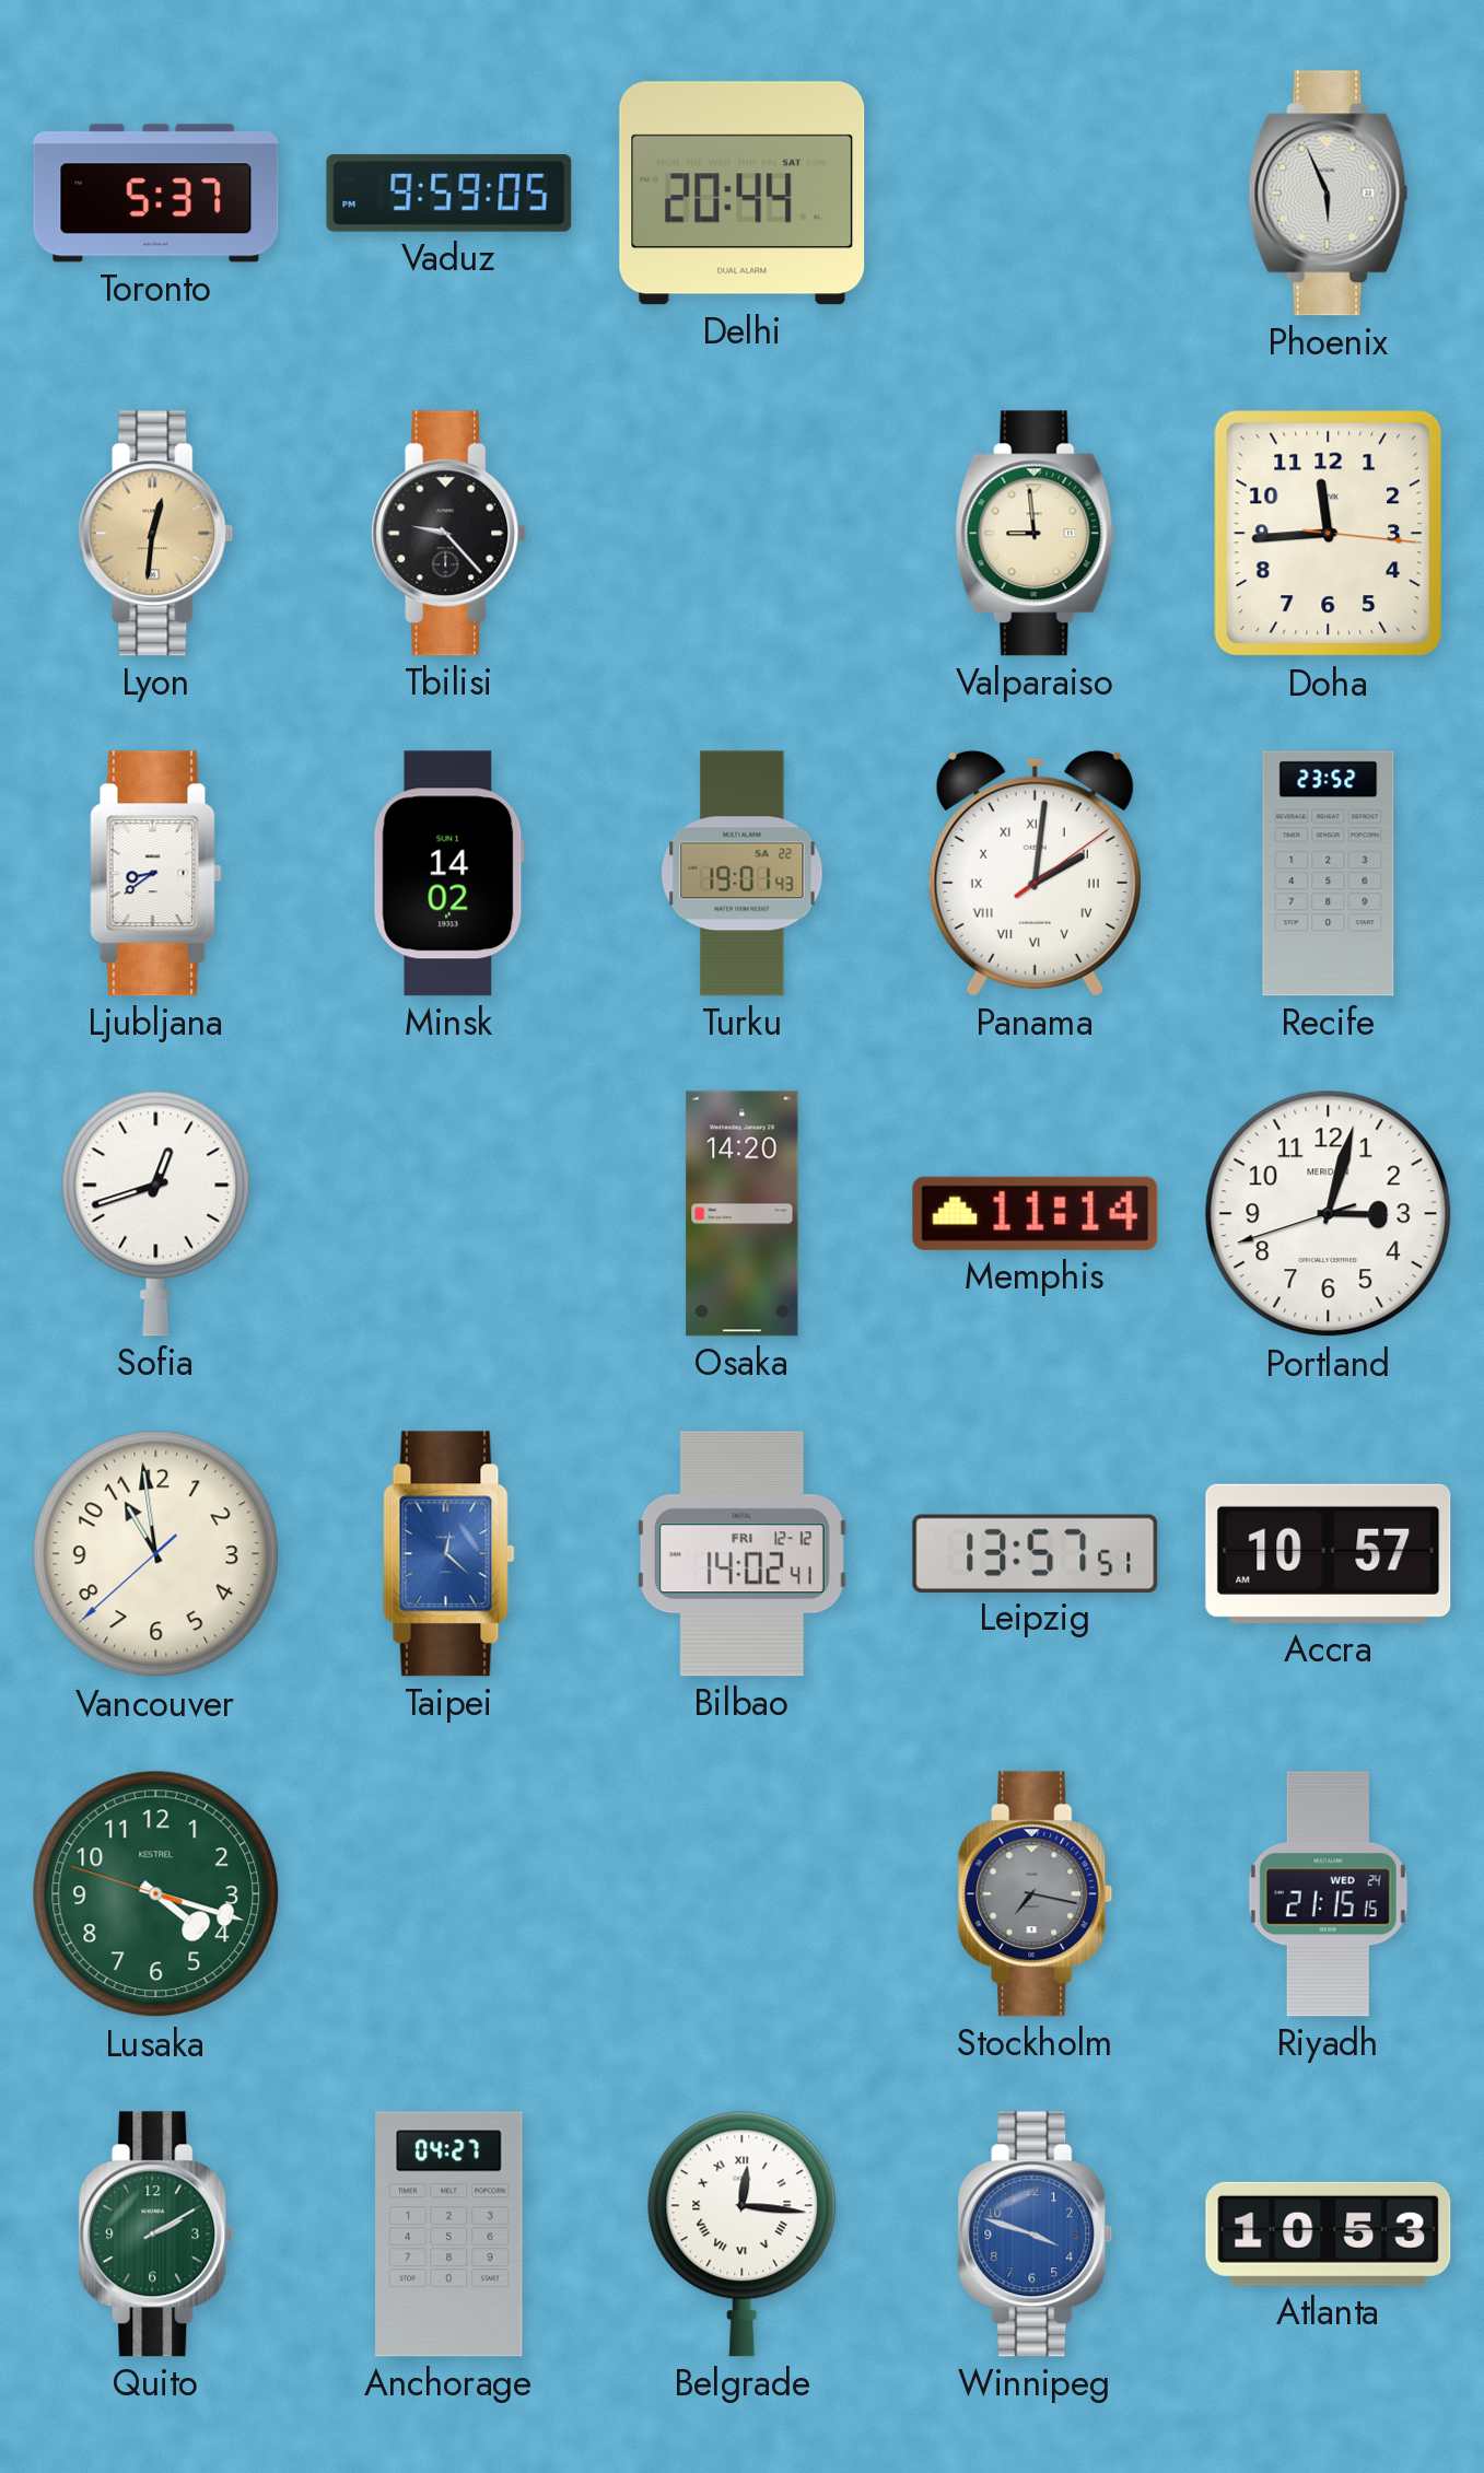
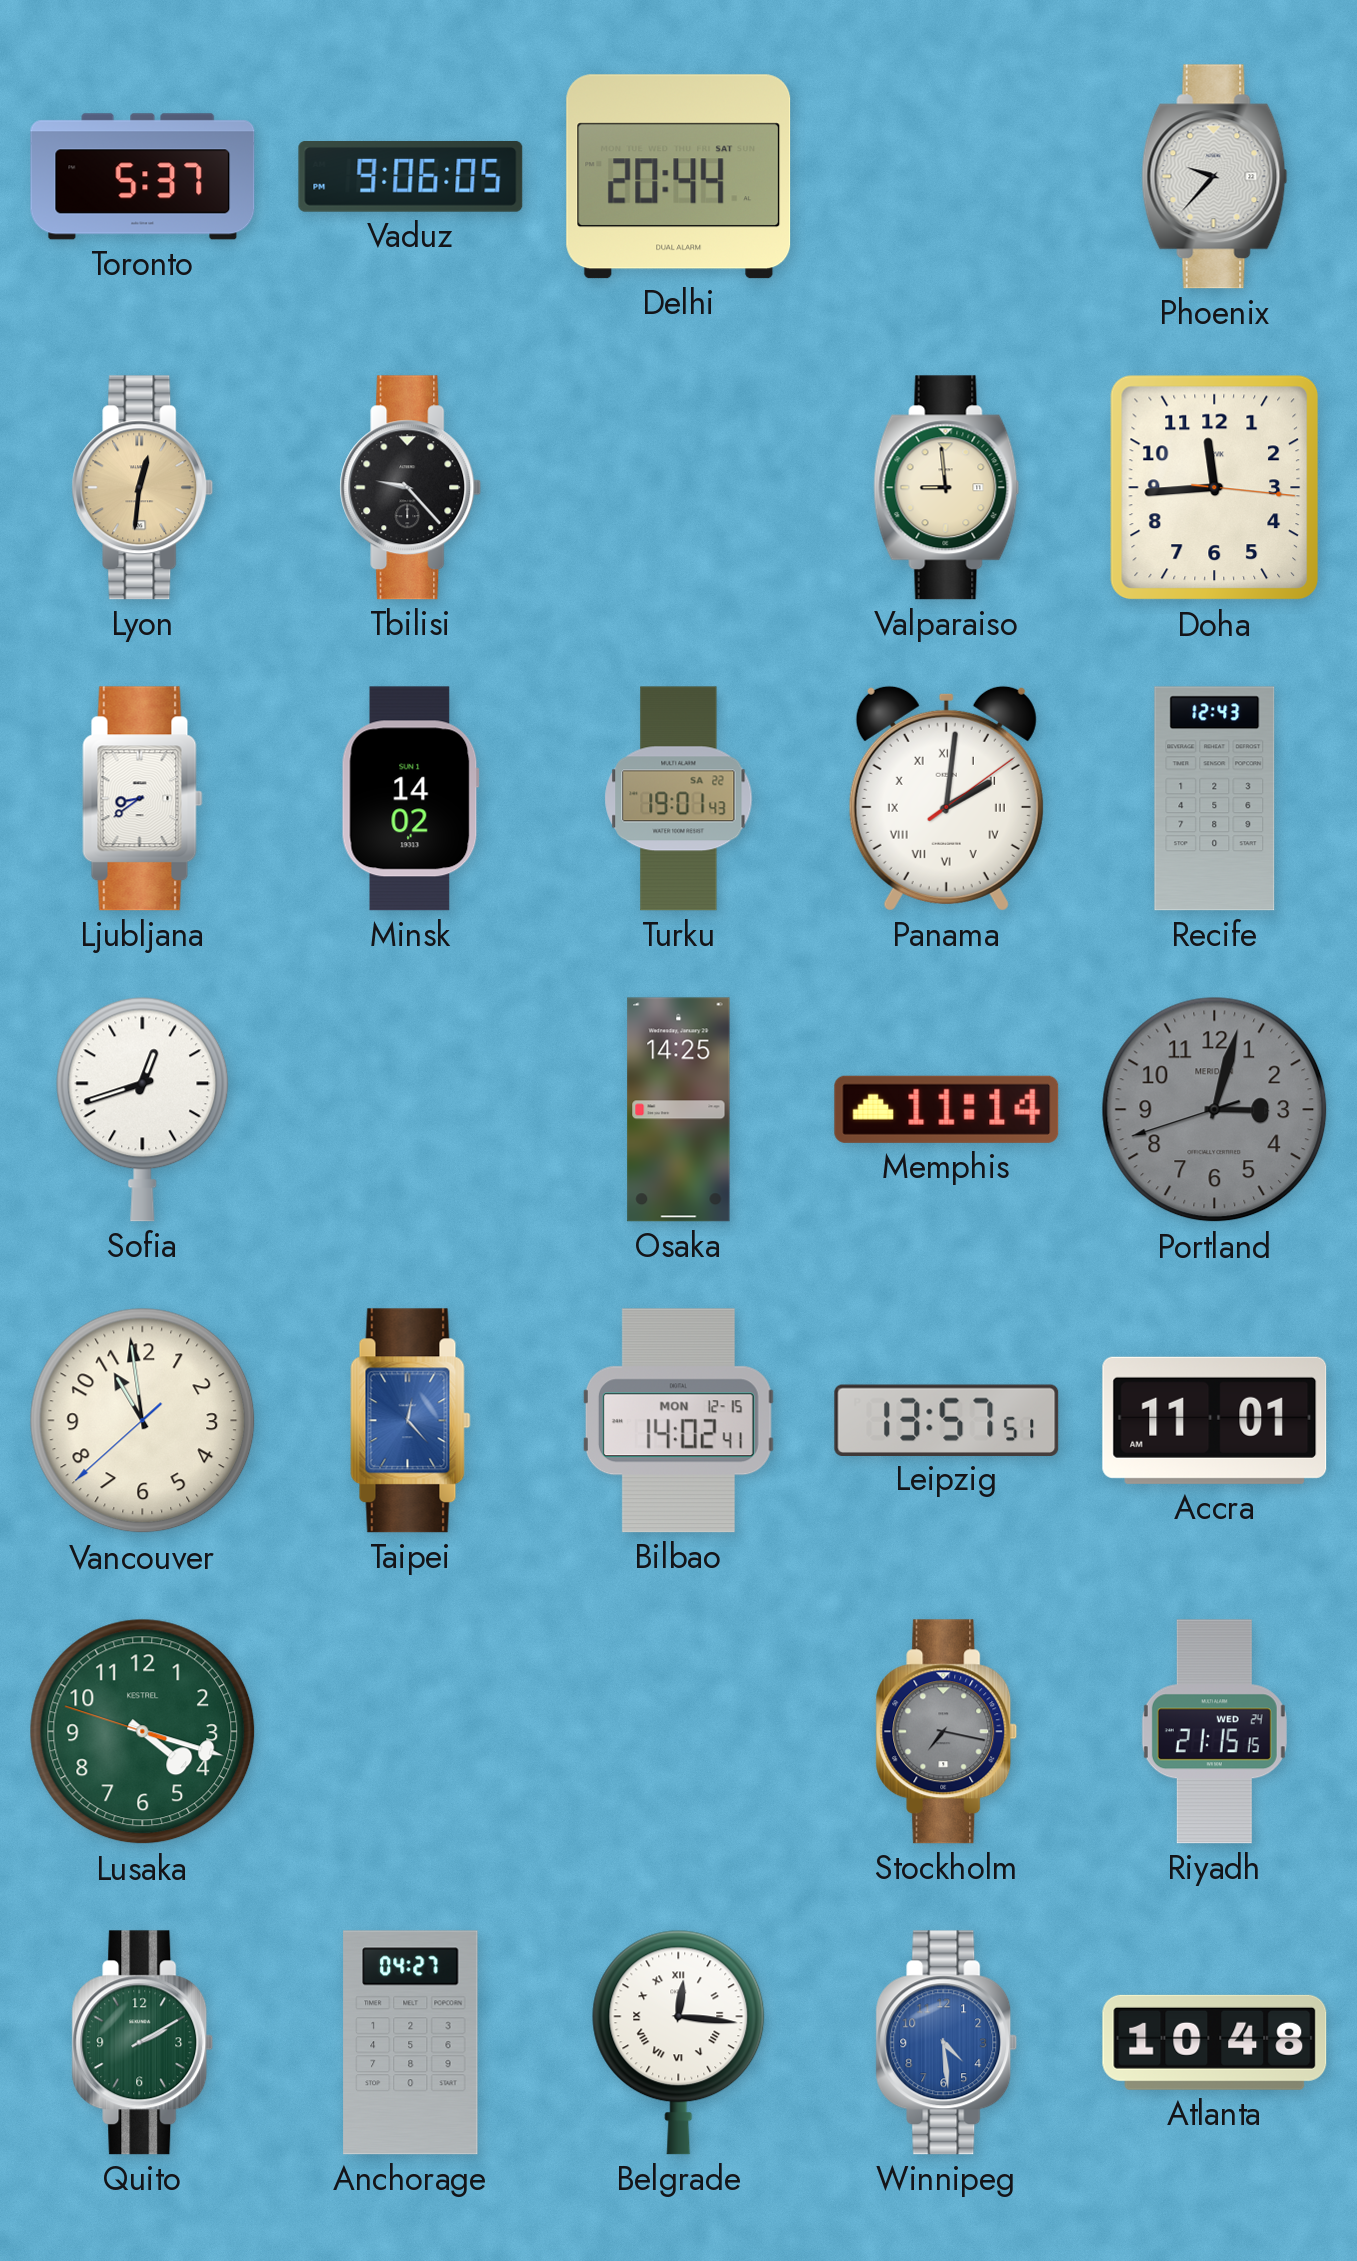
Vaduz: 9:59 -> 9:06 (411, 177)
Phoenix: 5:56 -> 9:37 (1215, 177)
Recife: 23:52 -> 12:43 (1215, 799)
Osaka: 14:20 -> 14:25 (679, 1110)
Portland dial: white -> grey (1215, 1110)
Taipei: 12:22 -> 12:23 (411, 1421)
Bilbao date: FRI 12-12 -> MON 12-15 (678, 1421)
Accra: 10:57 -> 11:01 (1215, 1420)
Winnipeg: 3:48 -> 4:29 (947, 2043)
Atlanta: 10:53 -> 10:48 (1215, 2042)
